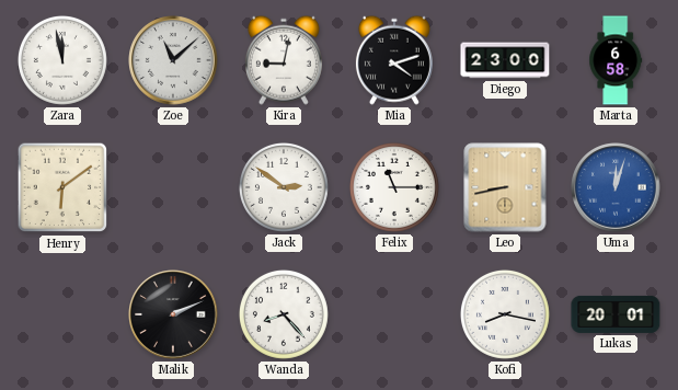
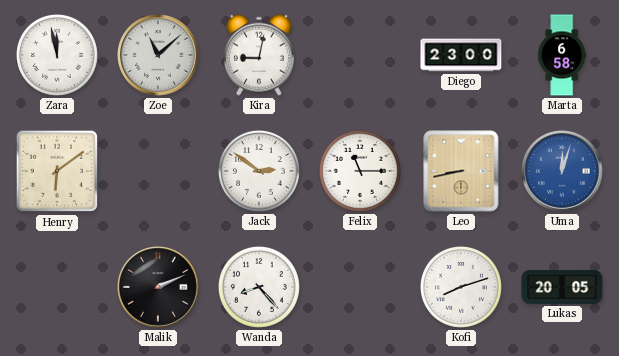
Mia: 4:12 -> none (394, 60)
Kofi: 8:17 -> 8:12 (461, 287)
Lukas: 20:01 -> 20:05 (562, 287)
